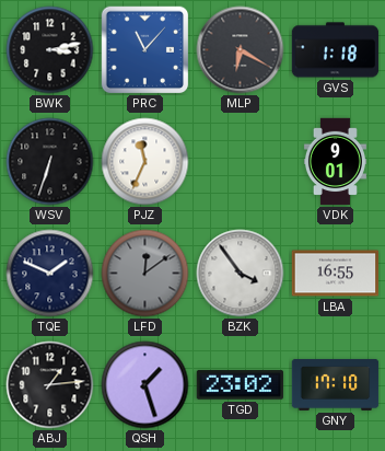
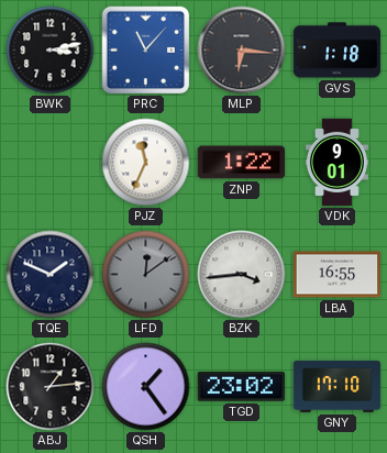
MLP: 6:20 -> 6:16 (242, 51)
WSV: 6:33 -> none (50, 162)
ZNP: none -> 1:22 (242, 163)
BZK: 3:54 -> 3:44 (242, 275)
QSH: 1:27 -> 1:24 (146, 387)
